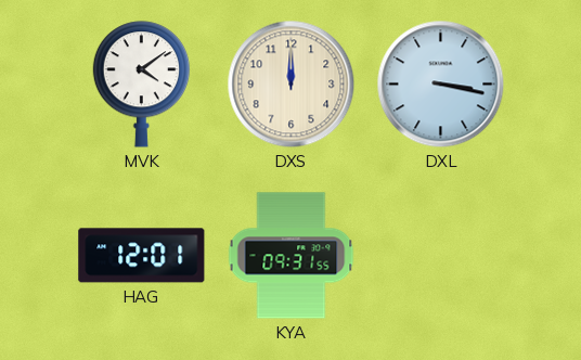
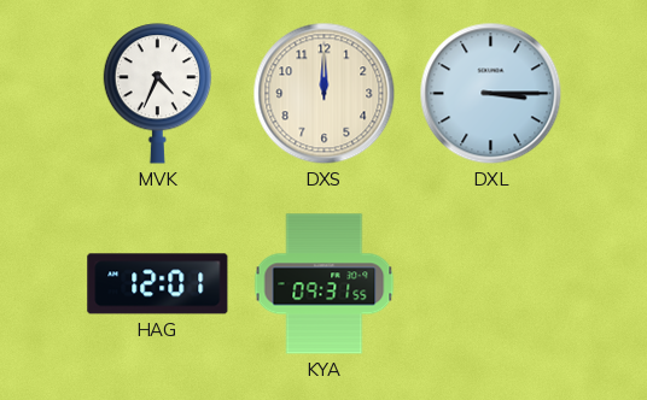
MVK: 4:09 -> 4:34 (158, 94)
DXL: 3:17 -> 3:15 (491, 94)
